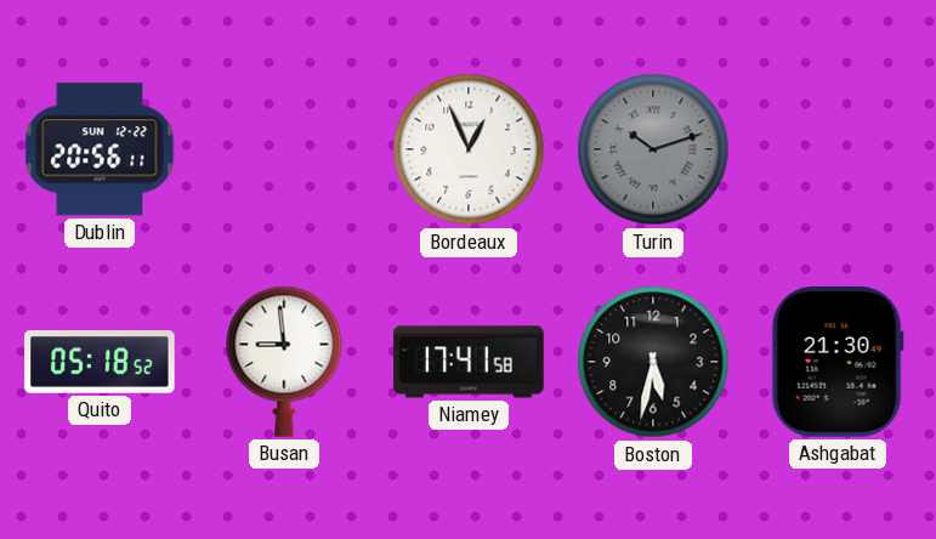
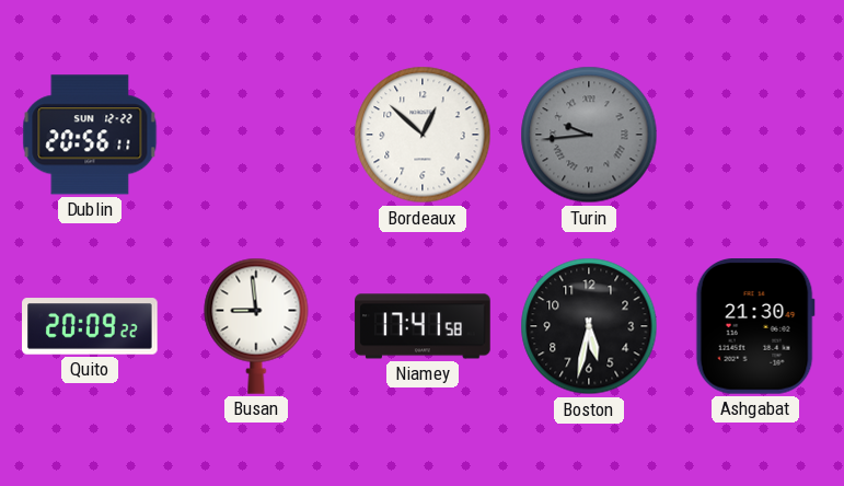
Bordeaux: 12:56 -> 12:52 (423, 135)
Turin: 10:12 -> 9:44 (589, 135)
Quito: 05:18 -> 20:09 (90, 326)
